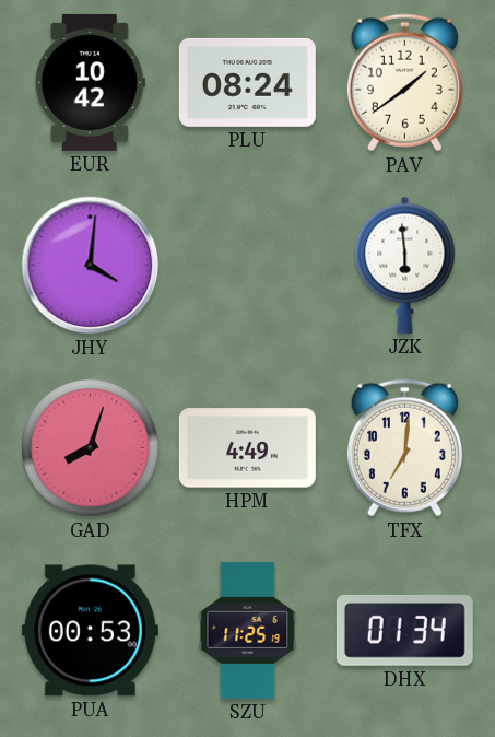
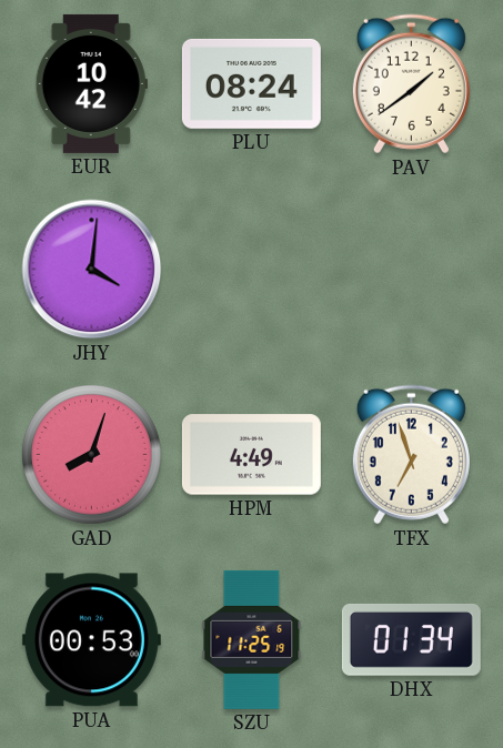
JZK: 5:59 -> none (405, 265)
TFX: 7:01 -> 6:57 (411, 455)
